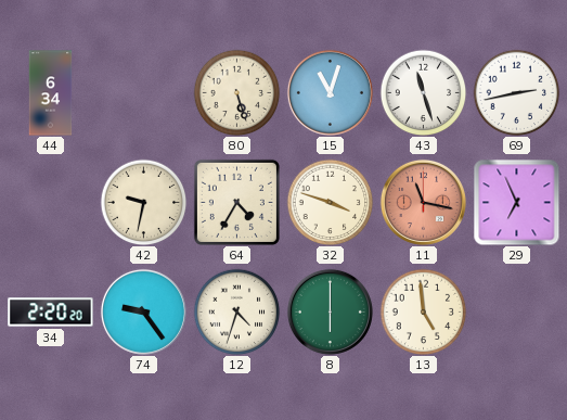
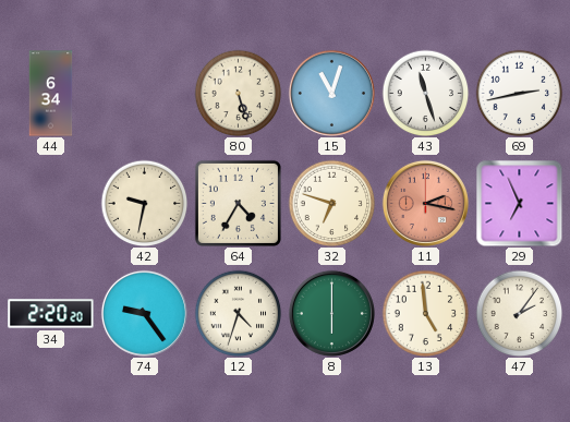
32: 3:48 -> 6:48 (331, 203)
11: 11:17 -> 2:17 (425, 203)
47: none -> 2:06 (519, 313)
